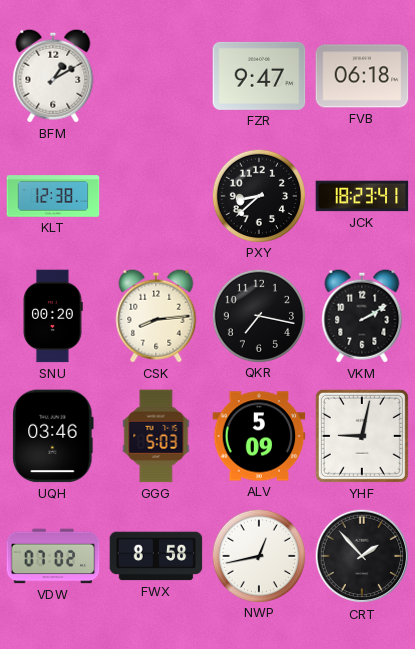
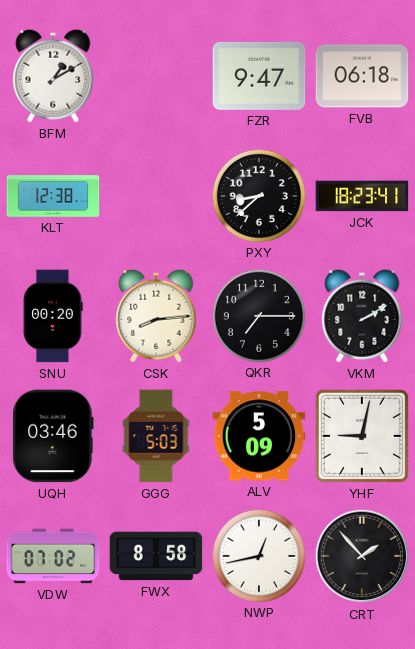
QKR: 7:17 -> 7:15 (258, 315)
